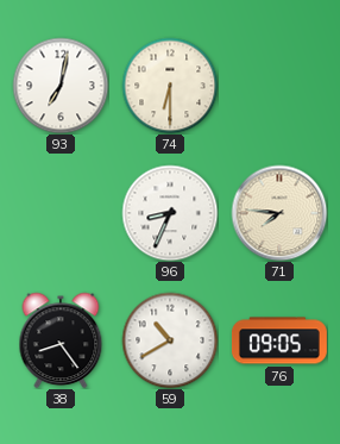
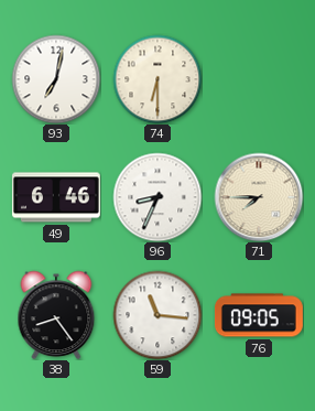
49: none -> 6:46 (56, 197)
71: 7:46 -> 7:45 (259, 197)
59: 10:40 -> 11:16 (157, 315)
